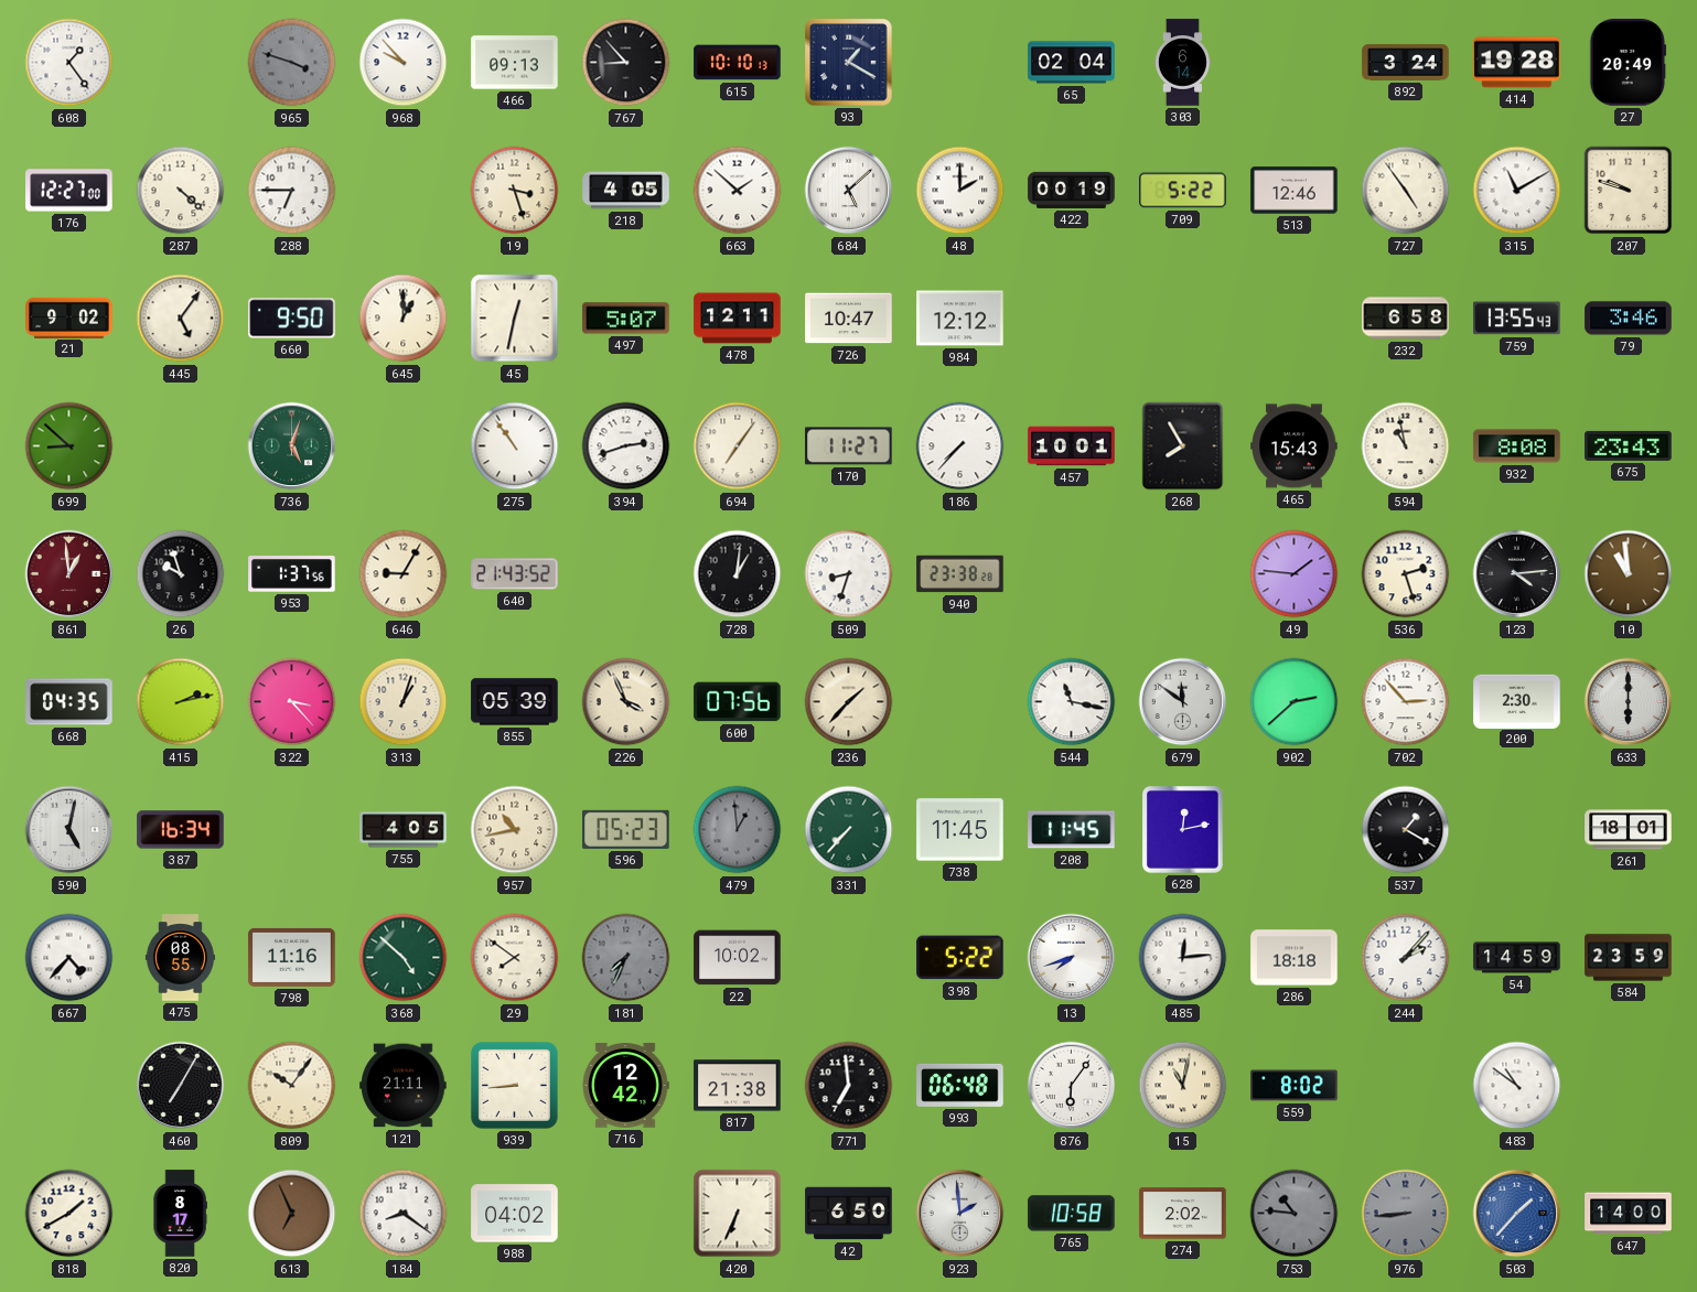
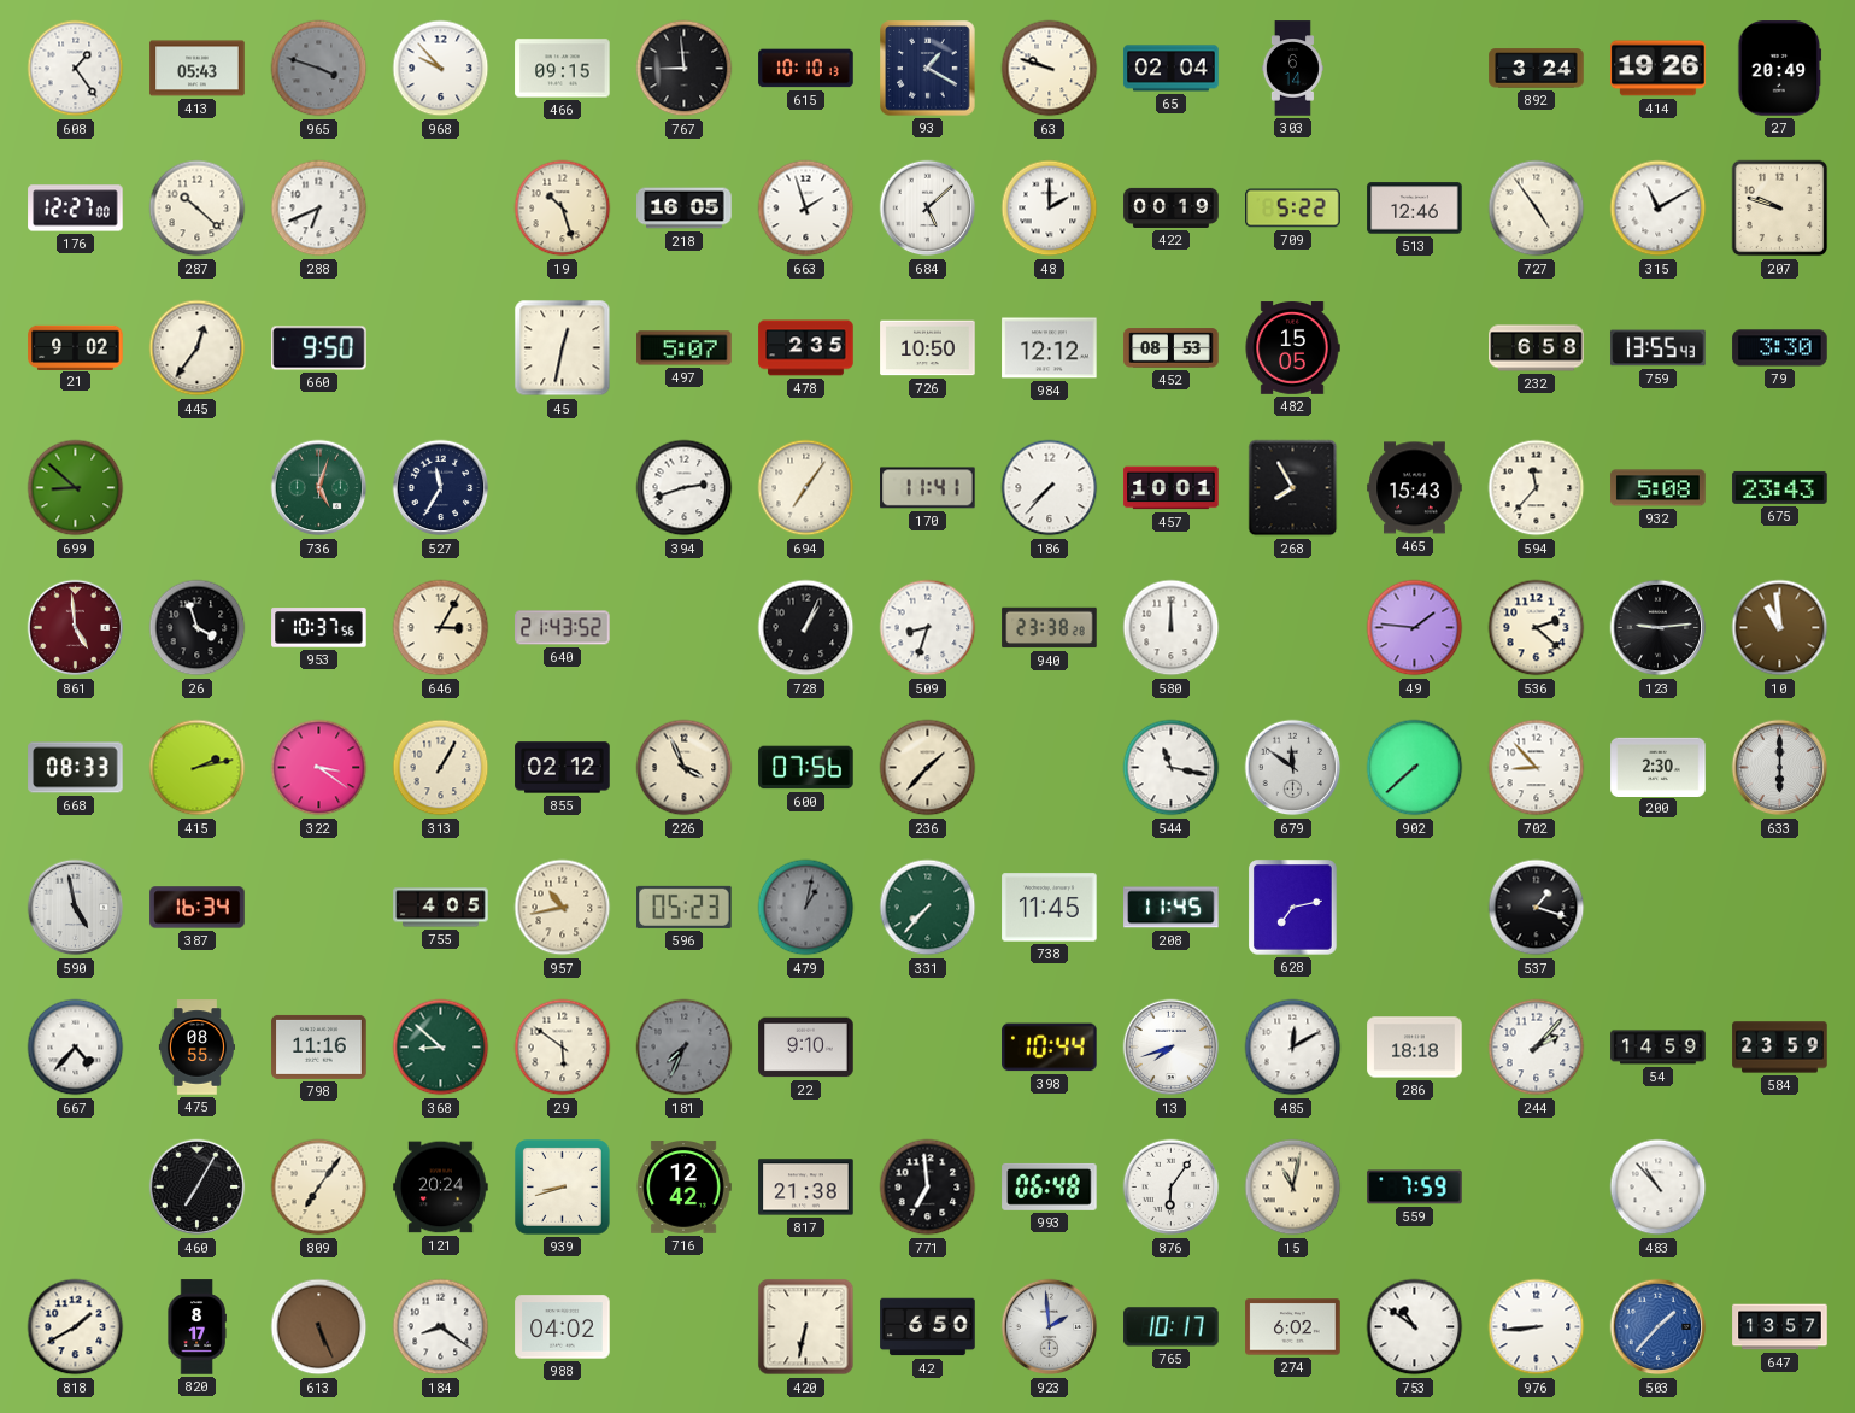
413: none -> 05:43 (198, 69)
466: 09:13 -> 09:15 (563, 69)
767: 8:53 -> 8:59 (685, 69)
63: none -> 9:48 (1050, 69)
414: 19:28 -> 19:26 (1659, 69)
287: 4:22 -> 10:22 (198, 209)
288: 6:45 -> 6:41 (319, 209)
19: 3:27 -> 10:27 (563, 209)
218: 4:05 -> 16:05 (685, 209)
663: 1:52 -> 1:57 (806, 209)
445: 5:06 -> 12:36 (198, 348)
645: 1:00 -> none (404, 319)
478: 12:11 -> 2:35 (806, 348)
726: 10:47 -> 10:50 (928, 348)
452: none -> 08:53 (1172, 348)
482: none -> 15:05 (1292, 348)
79: 3:46 -> 3:30 (1780, 348)
527: none -> 11:35 (441, 488)
275: 10:54 -> none (515, 446)
170: 11:27 -> 11:41 (928, 488)
594: 10:58 -> 11:37 (1537, 488)
932: 8:08 -> 5:08 (1659, 488)
861: 12:59 -> 4:59 (76, 628)
26: 9:57 -> 3:57 (198, 628)
953: 1:37 -> 10:37 (319, 628)
646: 9:05 -> 3:05 (441, 628)
728: 1:01 -> 1:04 (806, 628)
580: none -> 12:00 (1172, 628)
536: 2:27 -> 2:22 (1537, 628)
123: 4:14 -> 9:14 (1659, 628)
668: 04:35 -> 08:33 (76, 768)
322: 3:23 -> 3:21 (319, 768)
313: 1:03 -> 1:05 (441, 768)
855: 05:39 -> 02:12 (563, 768)
902: 2:38 -> 7:38 (1415, 768)
702: 2:53 -> 8:53 (1537, 768)
590: 5:02 -> 4:58 (76, 908)
479: 12:59 -> 1:02 (806, 908)
628: 12:13 -> 7:13 (1293, 908)
537: 1:20 -> 1:18 (1537, 908)
261: 18:01 -> none (1629, 830)
368: 4:52 -> 8:52 (441, 1048)
29: 7:51 -> 5:51 (563, 1048)
22: 10:02 -> 9:10 (806, 1048)
398: 5:22 -> 10:44 (1050, 1048)
485: 12:14 -> 12:10 (1293, 1048)
809: 10:06 -> 7:06 (319, 1188)
121: 21:11 -> 20:24 (441, 1188)
939: 8:44 -> 8:42 (563, 1188)
559: 8:02 -> 7:59 (1415, 1188)
483: 10:51 -> 10:53 (1659, 1188)
613: 6:56 -> 5:26 (319, 1327)
420: 6:34 -> 6:32 (806, 1327)
765: 10:58 -> 10:17 (1172, 1327)
274: 2:02 -> 6:02 (1293, 1327)
753: 10:46 -> 10:51 (1415, 1327)
753 dial: grey -> white (1415, 1327)
976 dial: grey -> white (1537, 1327)
647: 14:00 -> 13:57 (1780, 1327)
